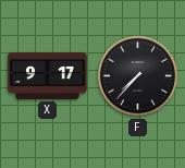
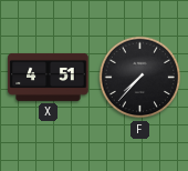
X: 9:17 -> 4:51 (49, 77)
